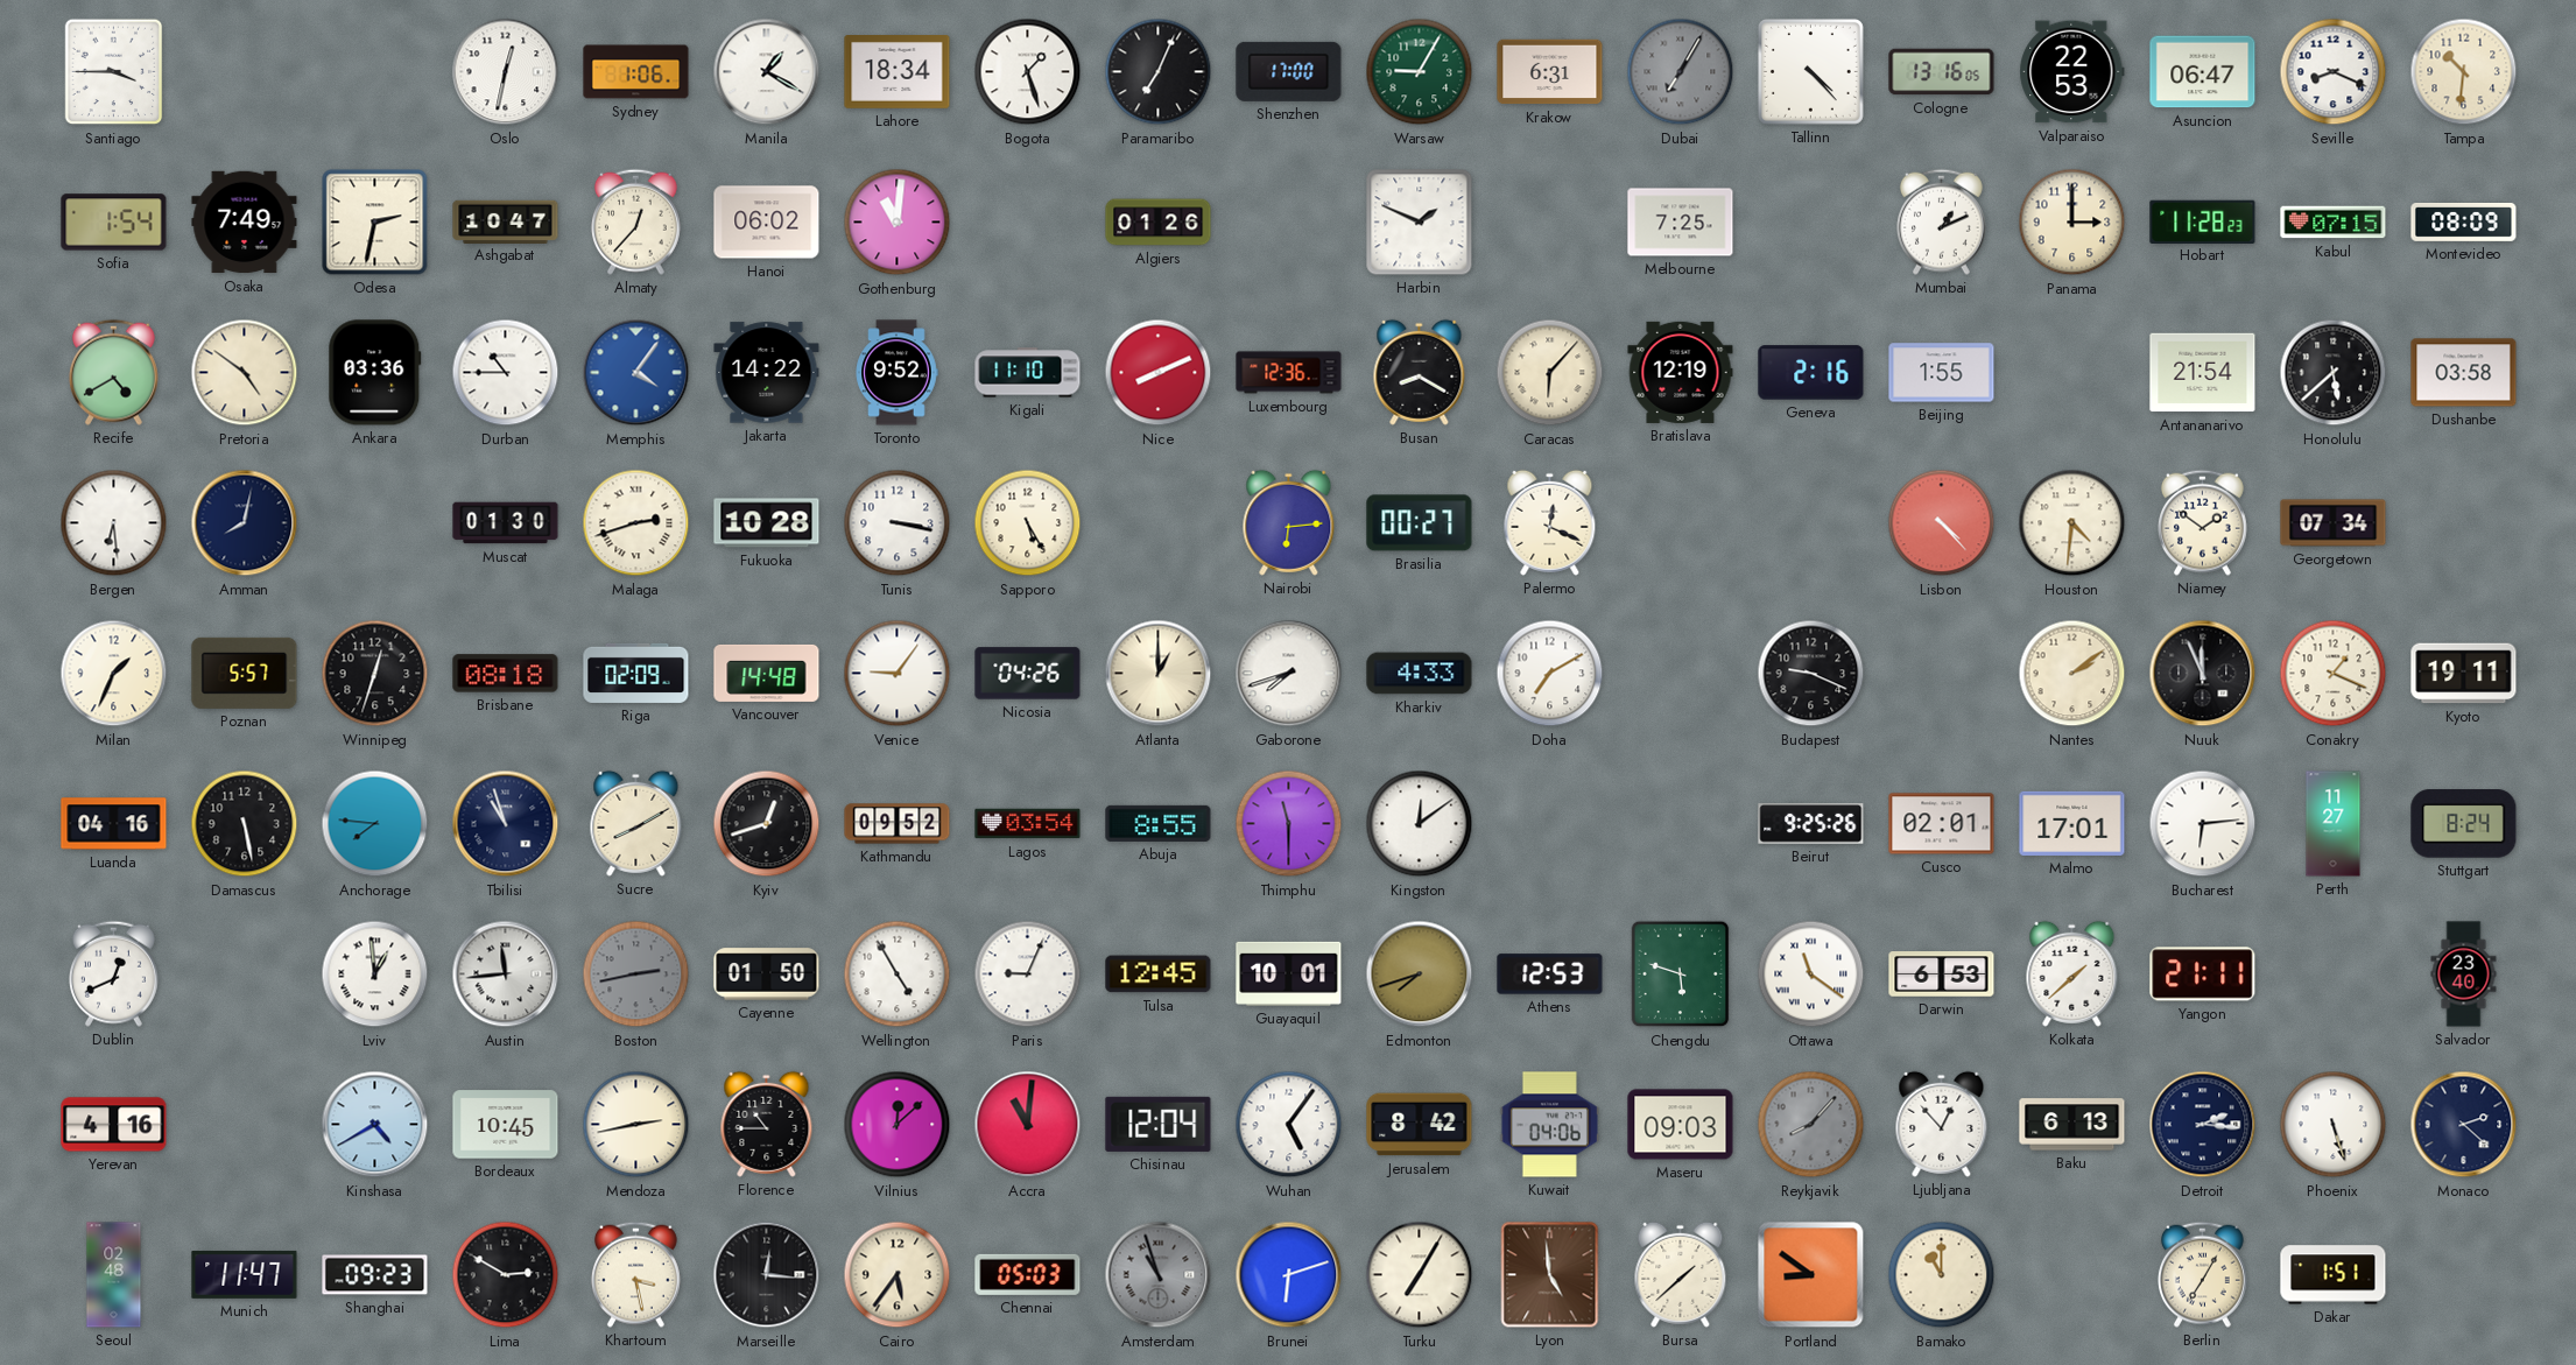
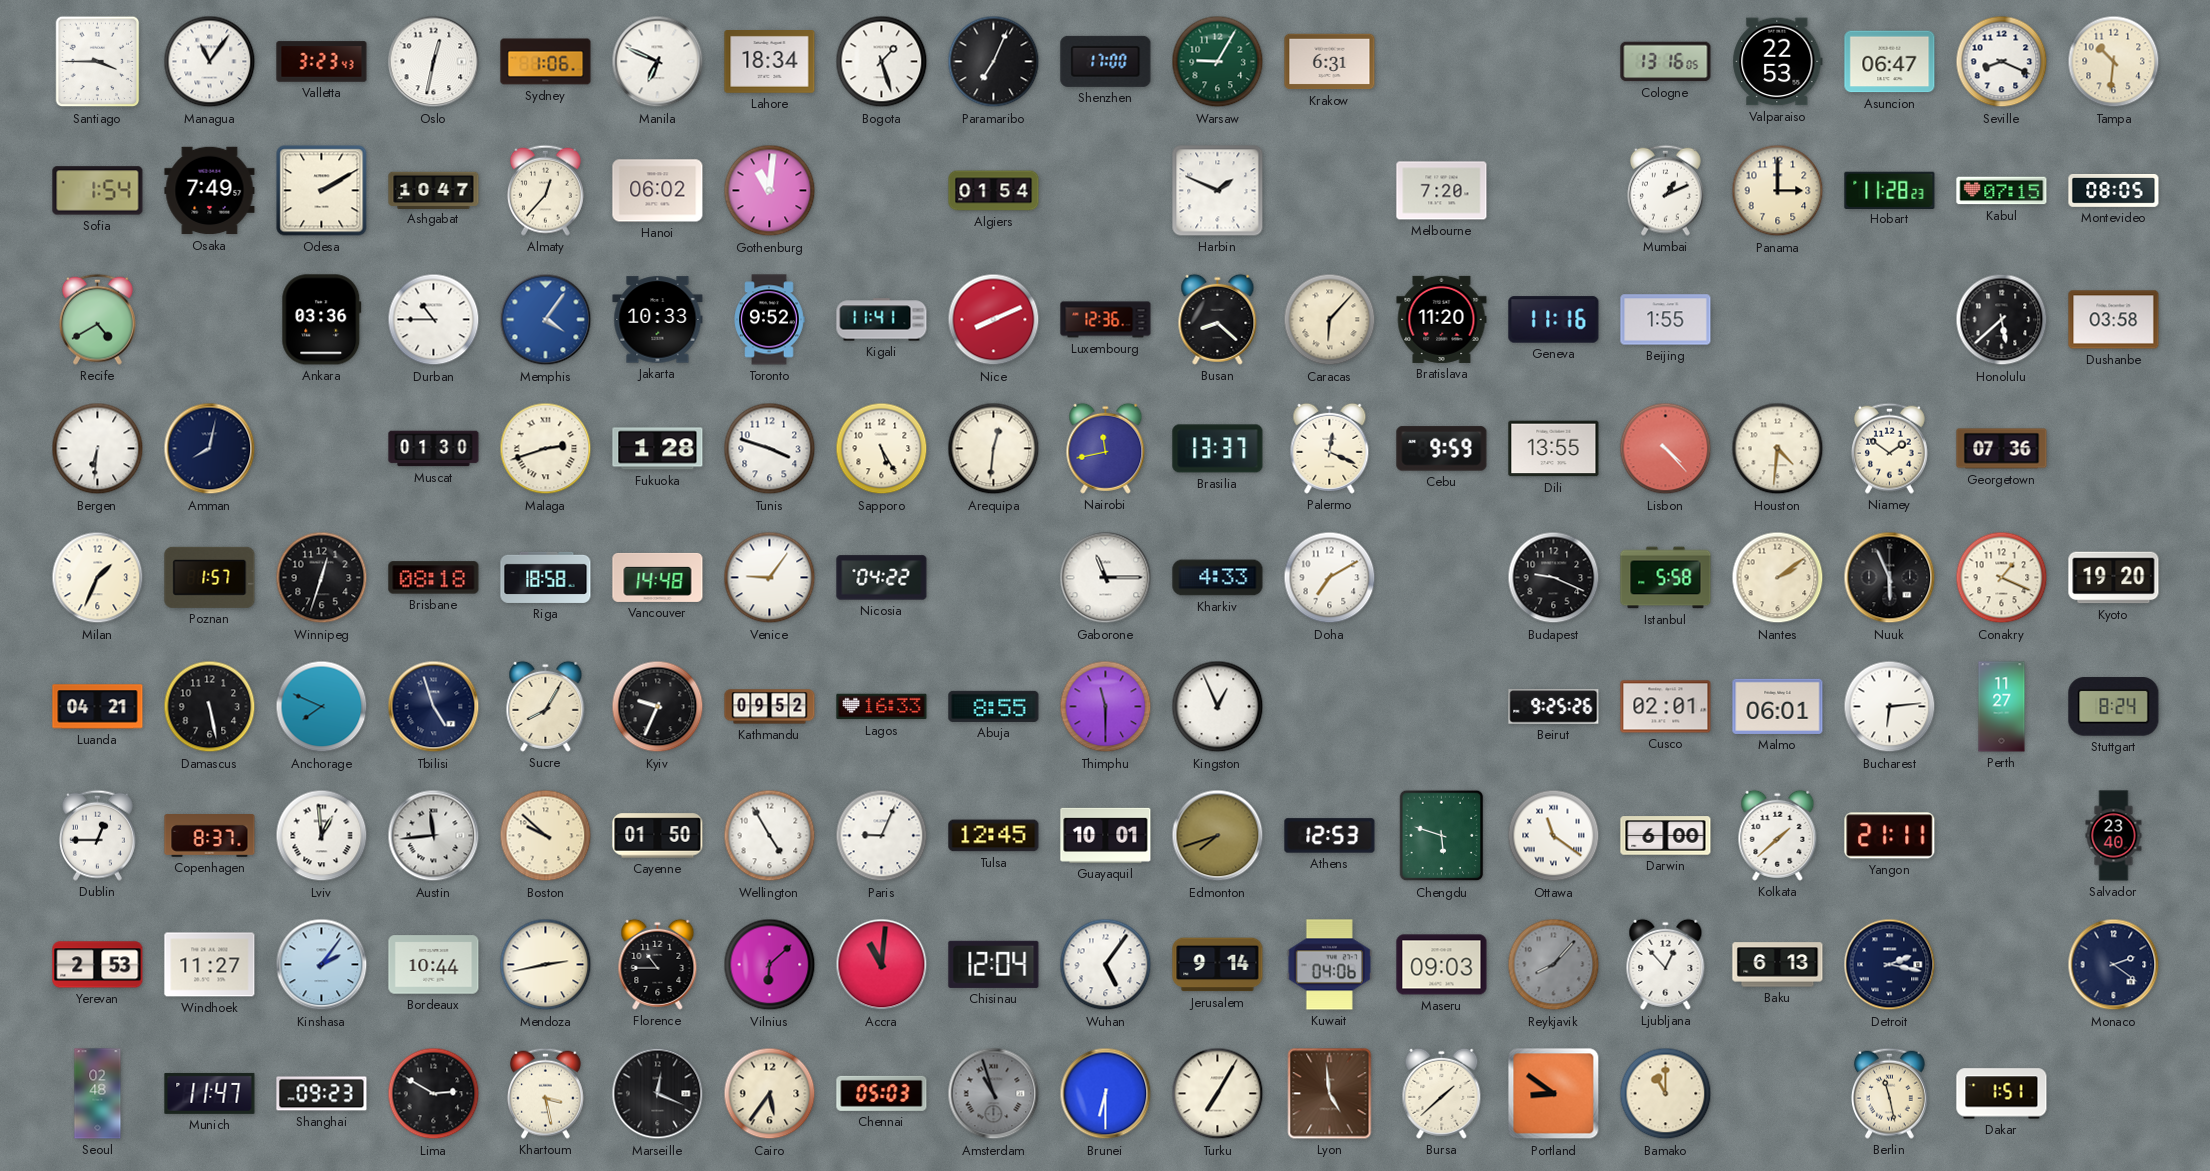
Managua: none -> 11:06 (210, 62)
Valletta: none -> 3:23 (322, 62)
Manila: 1:20 -> 6:49 (658, 62)
Dubai: 7:05 -> none (1681, 72)
Tallinn: 4:23 -> none (1810, 71)
Odesa: 2:32 -> 2:10 (322, 191)
Algiers: 01:26 -> 01:54 (994, 191)
Melbourne: 7:25 -> 7:20 (1442, 191)
Montevideo: 08:09 -> 08:05 (2114, 191)
Pretoria: 4:51 -> none (245, 373)
Jakarta: 14:22 -> 10:33 (658, 320)
Kigali: 11:10 -> 11:41 (882, 320)
Busan: 8:20 -> 8:22 (1218, 319)
Bratislava: 12:19 -> 11:20 (1442, 319)
Geneva: 2:16 -> 11:16 (1554, 320)
Antananarivo: 21:54 -> none (2203, 373)
Bergen: 6:29 -> 6:31 (98, 449)
Fukuoka: 10:28 -> 1:28 (658, 449)
Tunis: 3:17 -> 3:48 (770, 449)
Arequipa: none -> 12:31 (994, 449)
Nairobi: 6:14 -> 11:43 (1106, 448)
Brasilia: 00:27 -> 13:37 (1218, 449)
Cebu: none -> 9:59 (1442, 449)
Dili: none -> 13:55 (1554, 449)
Georgetown: 07:34 -> 07:36 (2002, 449)
Poznan: 5:57 -> 1:57 (210, 577)
Riga: 02:09 -> 18:58 (546, 577)
Nicosia: 04:26 -> 04:22 (882, 578)
Atlanta: 1:00 -> none (1159, 674)
Gaborone: 7:42 -> 11:15 (1106, 578)
Istanbul: none -> 5:58 (1666, 578)
Nuuk: 11:56 -> 5:56 (1890, 578)
Kyoto: 19:11 -> 19:20 (2114, 578)
Luanda: 04:16 -> 04:21 (98, 707)
Anchorage: 7:46 -> 7:49 (322, 707)
Tbilisi: 10:57 -> 4:57 (434, 707)
Sucre: 8:10 -> 8:05 (546, 706)
Kyiv: 12:42 -> 9:34 (658, 707)
Lagos: 03:54 -> 16:33 (882, 707)
Kingston: 12:09 -> 12:56 (1218, 707)
Malmo: 17:01 -> 06:01 (1778, 706)
Dublin: 12:41 -> 12:45 (97, 835)
Copenhagen: none -> 8:37 (210, 836)
Boston: 2:43 -> 9:52 (546, 836)
Boston dial: grey -> cream (546, 836)
Darwin: 6:53 -> 6:00 (1666, 836)
Yerevan: 4:16 -> 2:53 (98, 965)
Windhoek: none -> 11:27 (210, 965)
Kinshasa: 4:40 -> 2:06 (322, 965)
Bordeaux: 10:45 -> 10:44 (434, 965)
Vilnius: 12:08 -> 6:08 (770, 965)
Jerusalem: 8:42 -> 9:14 (1218, 965)
Detroit: 2:16 -> 2:17 (1890, 965)
Phoenix: 5:27 -> none (2334, 1125)
Monaco: 2:22 -> 2:21 (2114, 965)
Marseille: 12:16 -> 12:19 (658, 1094)
Brunei: 6:12 -> 6:30 (1106, 1094)
Berlin: 7:05 -> 11:28 (1889, 1093)
